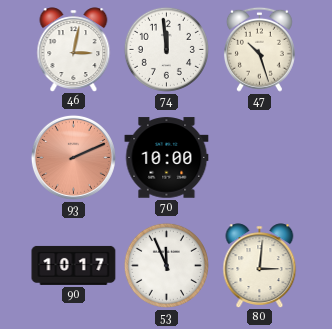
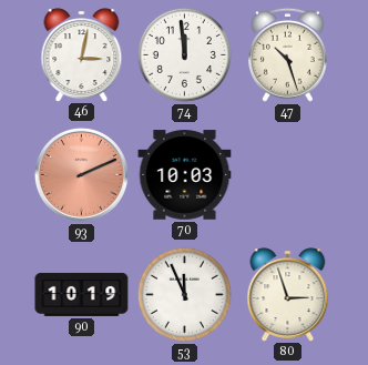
70: 10:00 -> 10:03 (185, 175)
90: 10:17 -> 10:19 (82, 294)
80: 3:01 -> 2:57 (288, 294)
